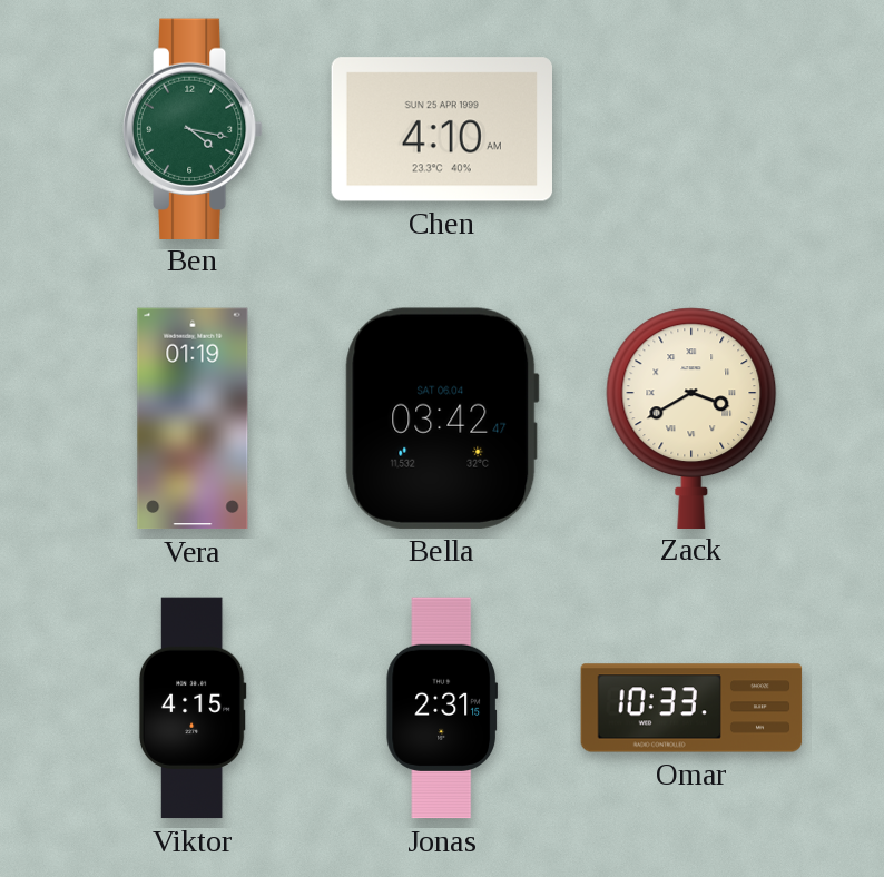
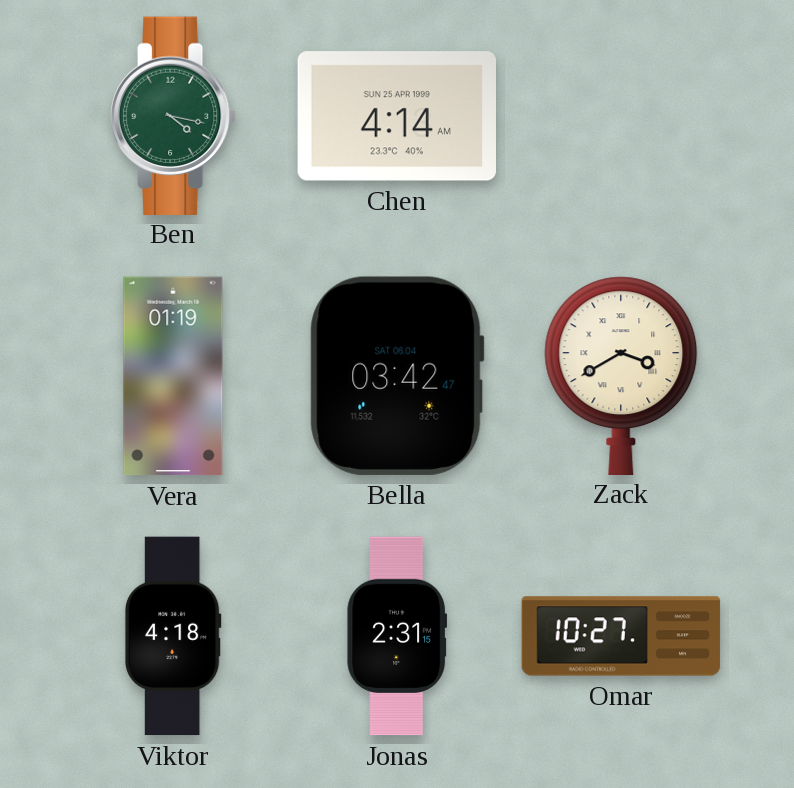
Chen: 4:10 -> 4:14 (396, 116)
Viktor: 4:15 -> 4:18 (173, 636)
Omar: 10:33 -> 10:27 (621, 636)
